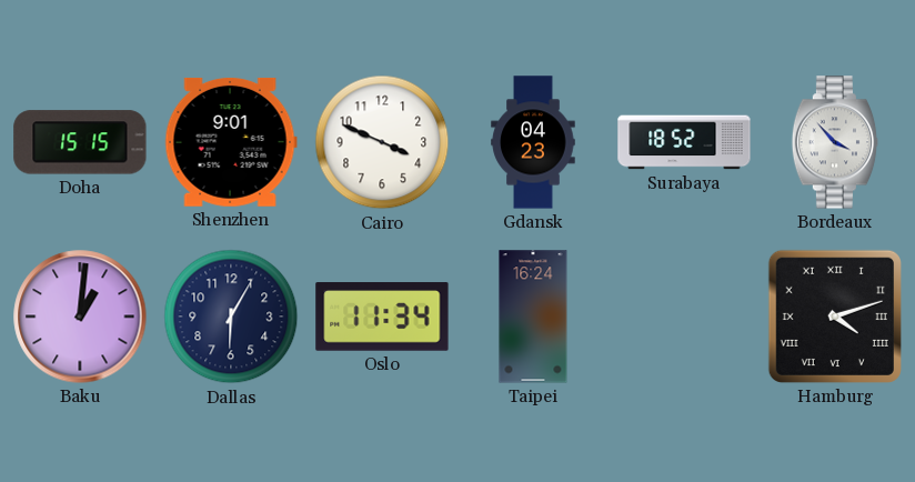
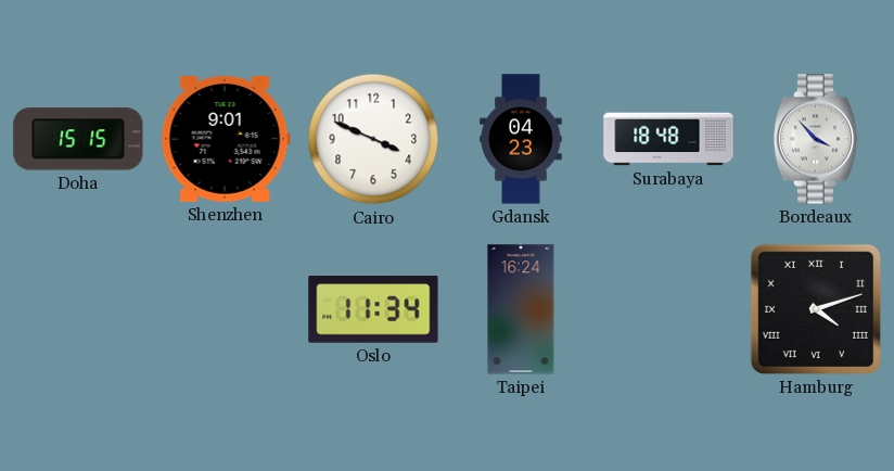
Surabaya: 18:52 -> 18:48 (668, 139)
Baku: 1:01 -> none (80, 317)
Dallas: 6:05 -> none (231, 317)
